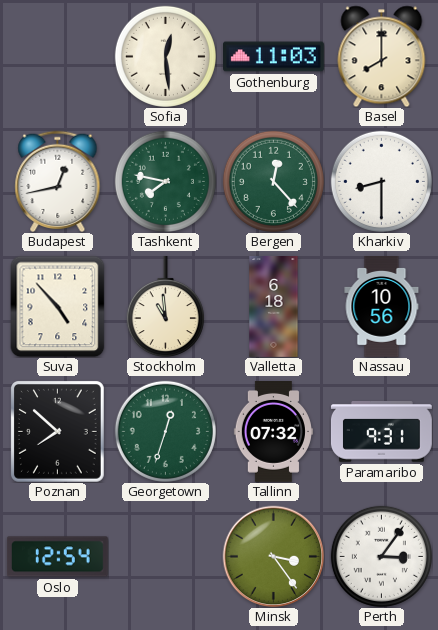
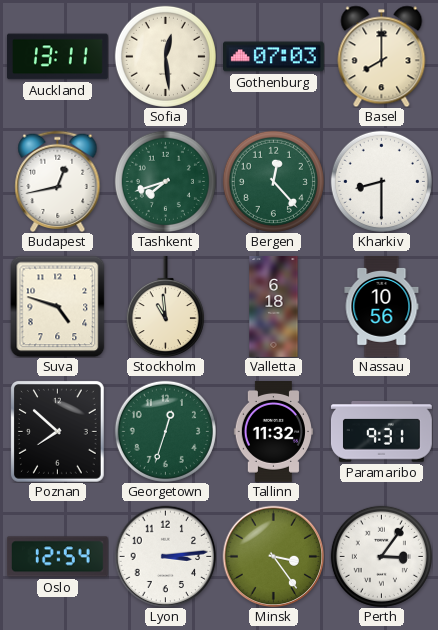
Auckland: none -> 13:11 (57, 57)
Gothenburg: 11:03 -> 07:03 (274, 57)
Tashkent: 7:47 -> 7:42 (165, 181)
Suva: 4:53 -> 4:48 (58, 306)
Tallinn: 07:32 -> 11:32 (273, 432)
Lyon: none -> 3:14 (165, 556)
